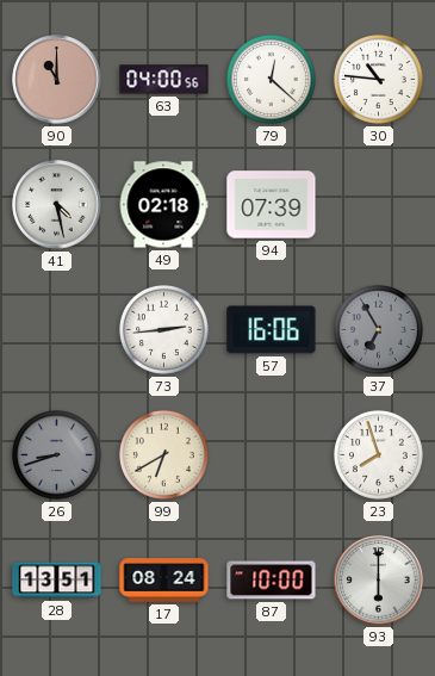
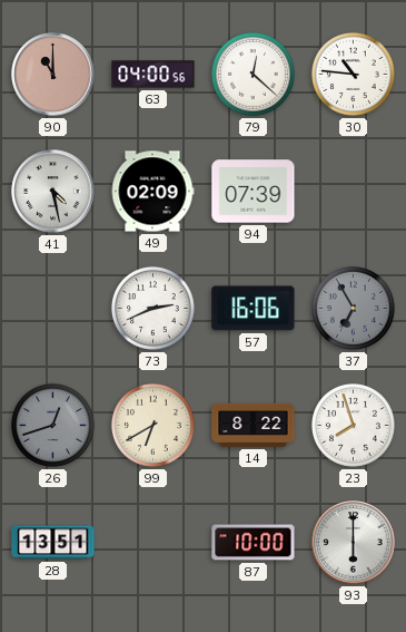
49: 02:18 -> 02:09 (152, 192)
73: 2:44 -> 2:41 (152, 308)
26: 8:42 -> 12:42 (52, 425)
14: none -> 8:22 (254, 425)
17: 08:24 -> none (164, 581)
